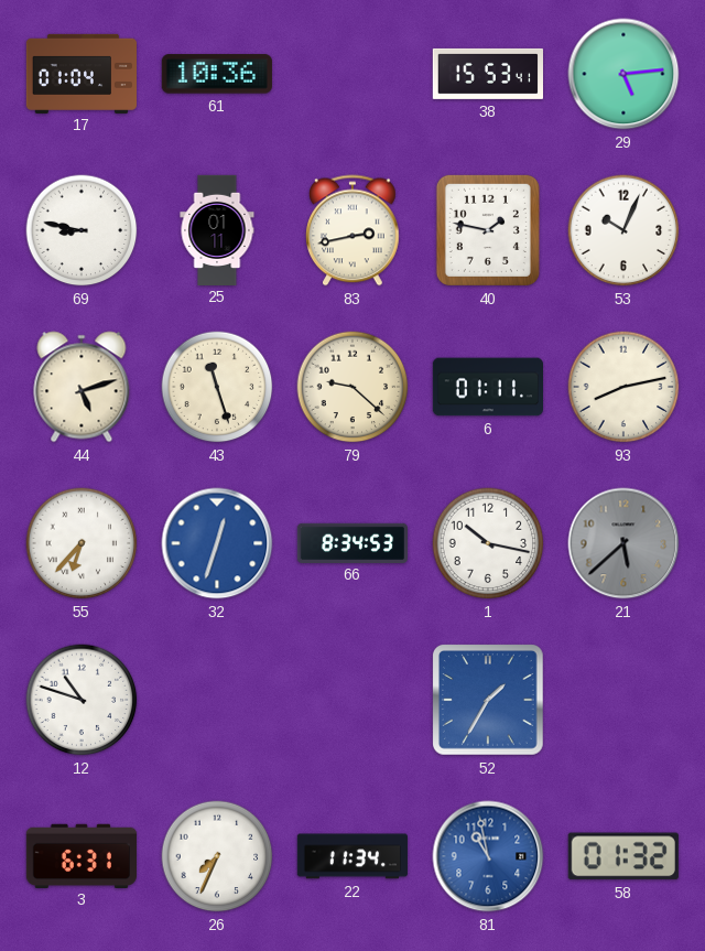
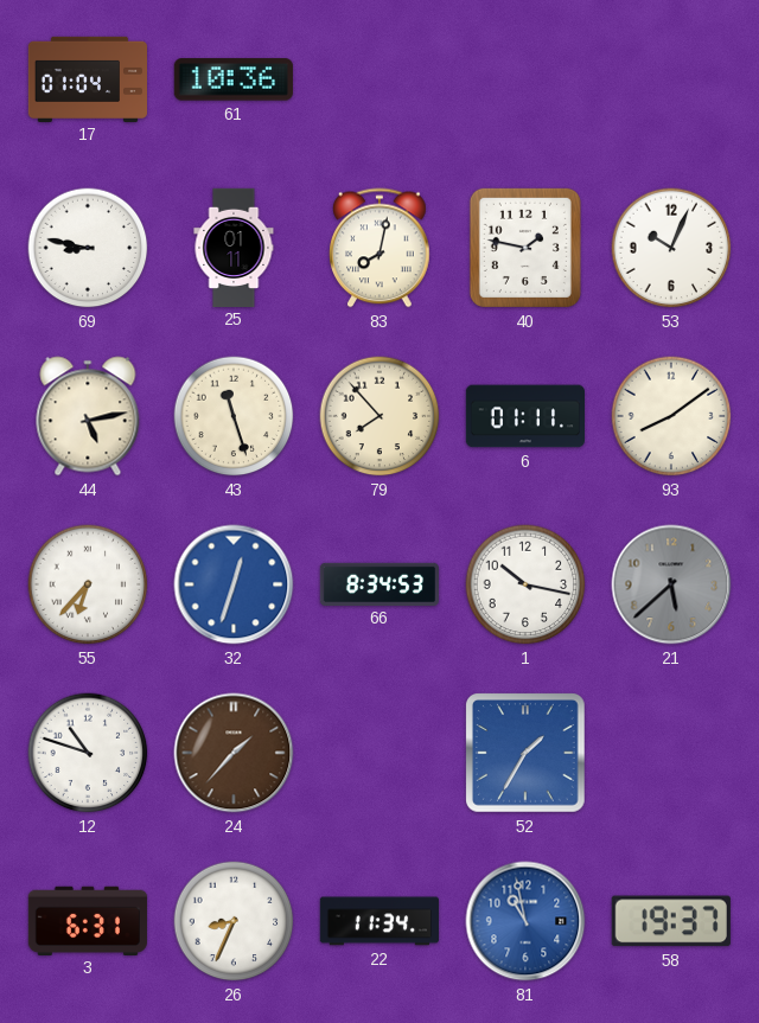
38: 15:53 -> none (487, 74)
29: 5:14 -> none (623, 74)
83: 2:43 -> 8:02 (379, 248)
44: 5:12 -> 5:13 (88, 416)
79: 9:22 -> 7:53 (379, 416)
93: 8:13 -> 8:09 (671, 416)
24: none -> 1:37 (234, 753)
26: 7:34 -> 8:34 (234, 921)
58: 01:32 -> 19:37 (671, 921)
